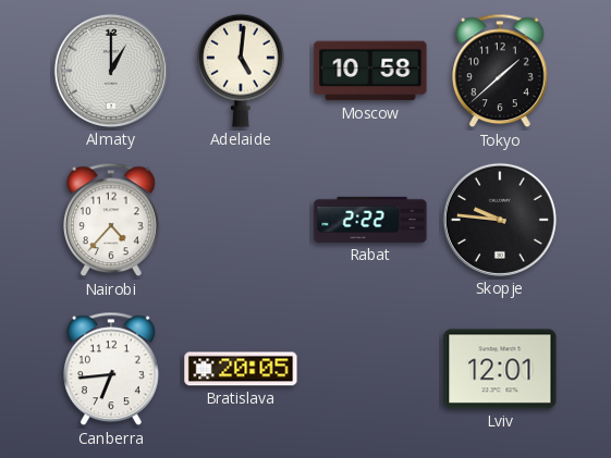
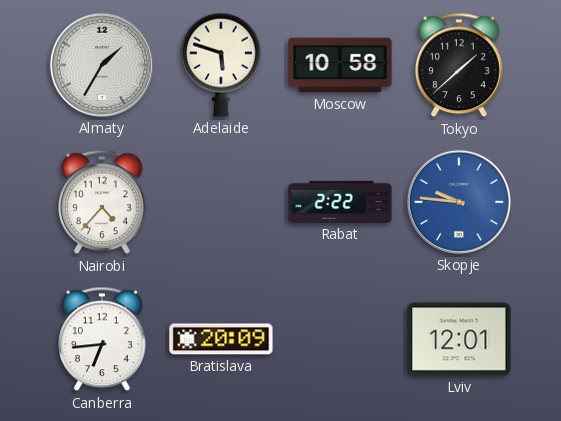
Almaty: 1:00 -> 1:35 (102, 65)
Adelaide: 5:01 -> 5:48 (222, 65)
Skopje dial: black -> blue (459, 202)
Bratislava: 20:05 -> 20:09 (221, 339)
